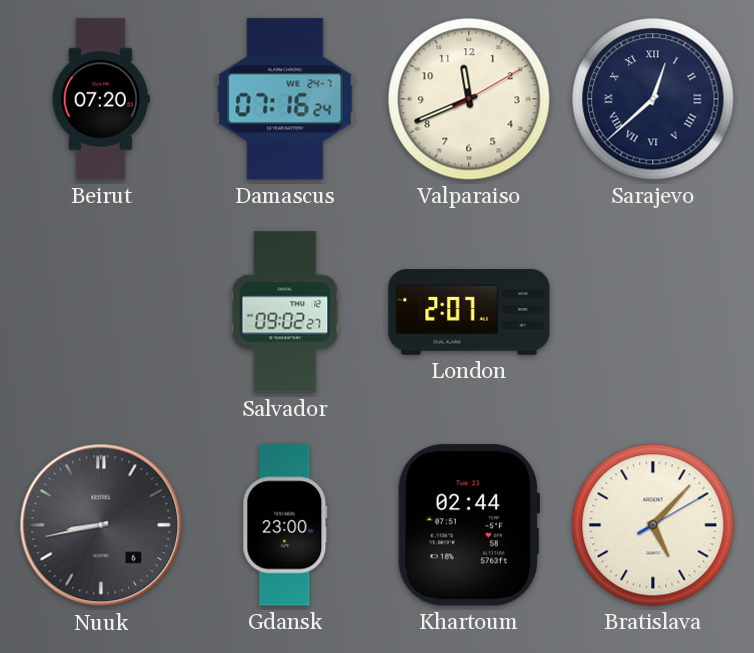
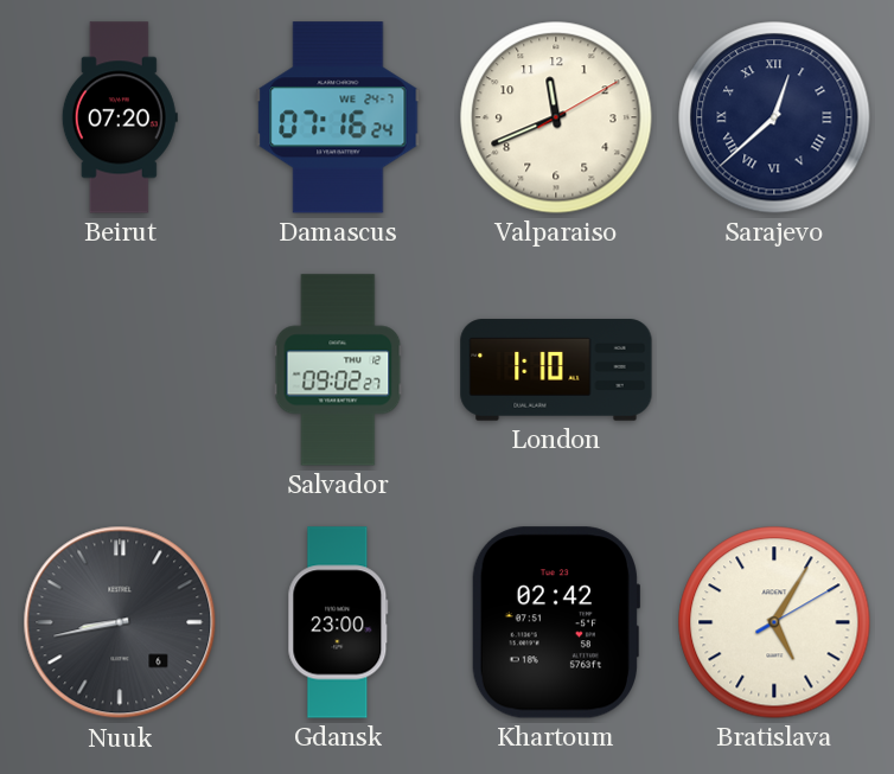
London: 2:07 -> 1:10 (556, 370)
Khartoum: 02:44 -> 02:42 (555, 622)
Bratislava: 5:07 -> 5:05 (774, 622)
